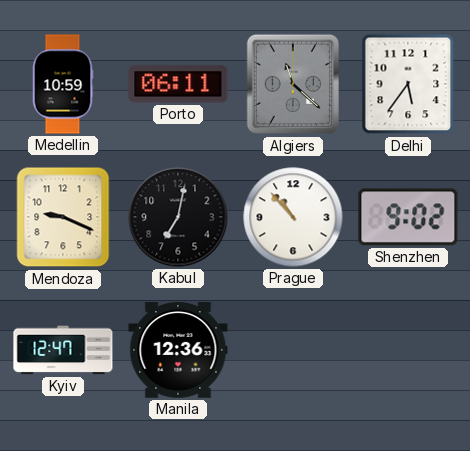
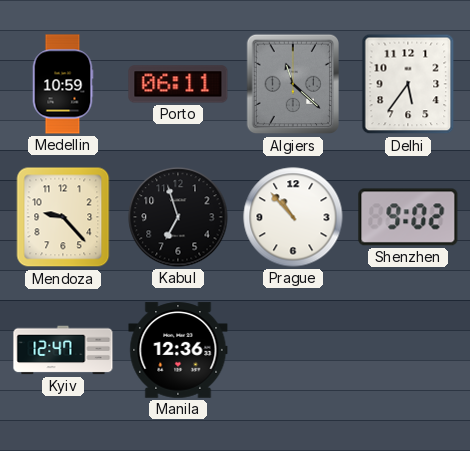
Mendoza: 9:19 -> 9:23 (63, 217)
Kabul: 7:02 -> 6:57 (178, 217)
